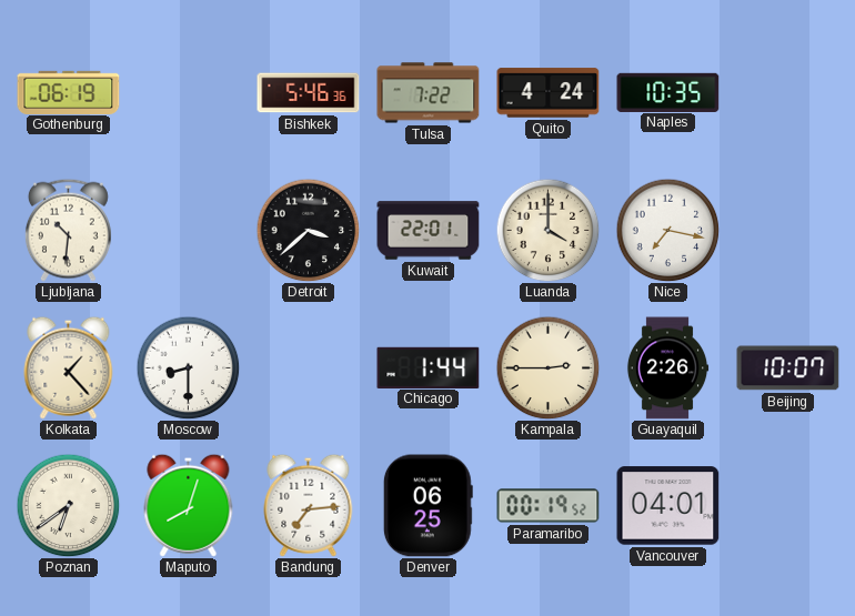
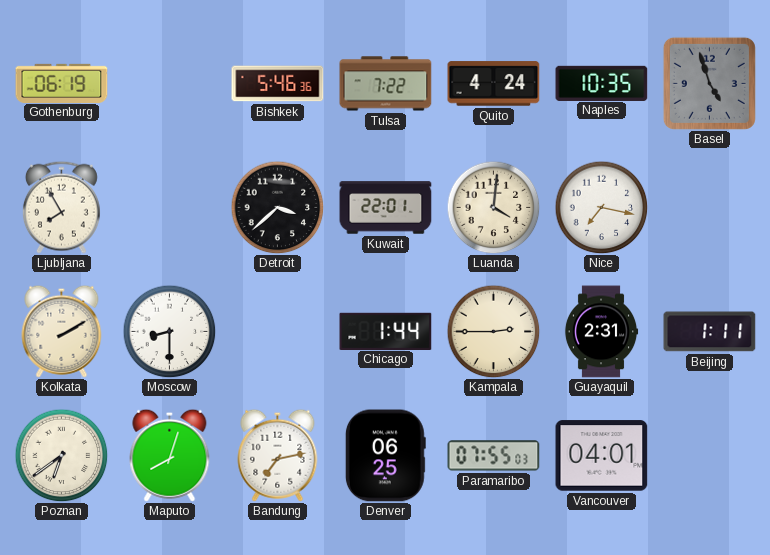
Basel: none -> 4:57 (709, 83)
Ljubljana: 10:31 -> 7:55 (61, 207)
Luanda: 4:00 -> 4:01 (493, 207)
Kolkata: 1:23 -> 2:10 (62, 331)
Guayaquil: 2:26 -> 2:31 (601, 332)
Beijing: 10:07 -> 1:11 (710, 332)
Bandung: 7:14 -> 7:13 (278, 455)
Paramaribo: 00:19 -> 07:55 (494, 456)
